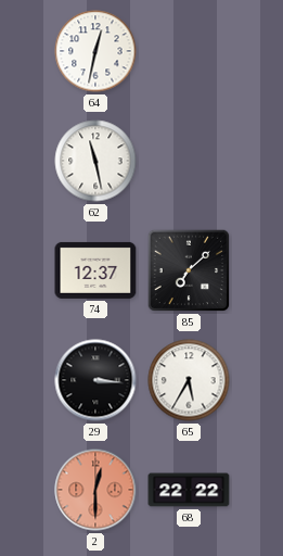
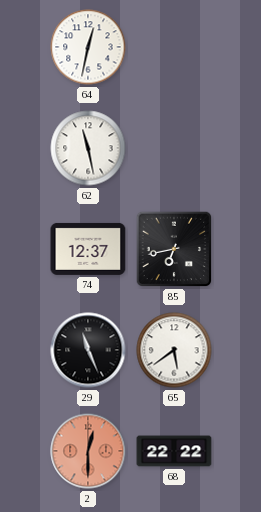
85: 7:08 -> 6:43 (174, 249)
29: 3:16 -> 11:26 (88, 350)
65: 5:35 -> 5:39 (174, 350)
